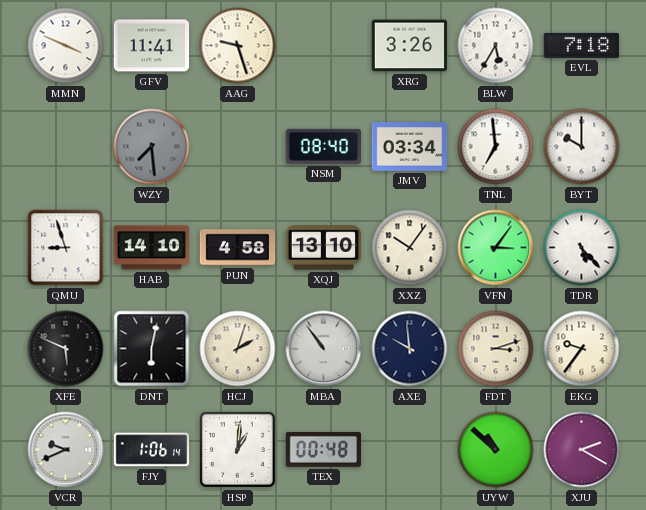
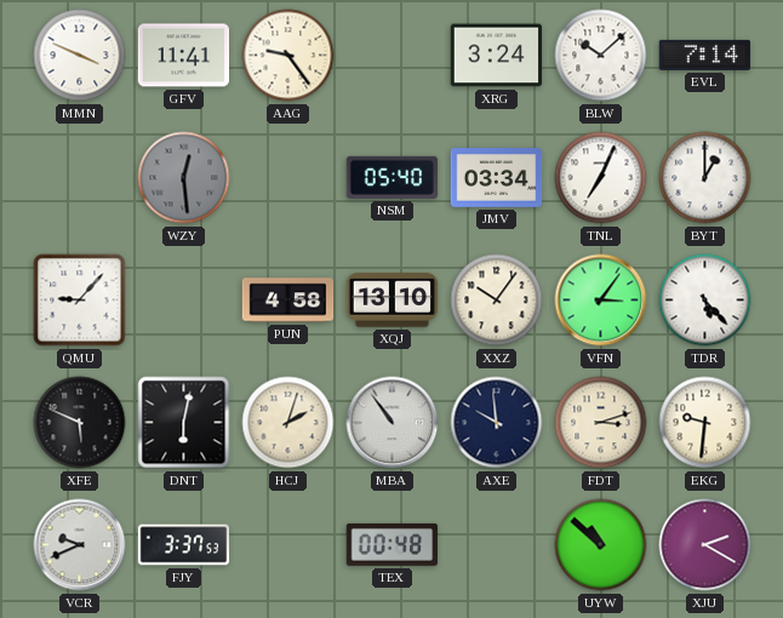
AAG: 9:27 -> 9:24 (288, 56)
XRG: 3:26 -> 3:24 (497, 56)
BLW: 5:35 -> 10:08 (601, 56)
EVL: 7:18 -> 7:14 (705, 55)
WZY: 7:29 -> 12:29 (184, 178)
NSM: 08:40 -> 05:40 (393, 177)
TNL: 6:59 -> 7:04 (601, 178)
BYT: 10:00 -> 1:00 (705, 178)
QMU: 8:57 -> 9:07 (80, 301)
HAB: 14:10 -> none (152, 248)
EKG: 9:36 -> 9:31 (705, 423)
FJY: 1:06 -> 3:37 (184, 545)
HSP: 1:01 -> none (237, 449)
